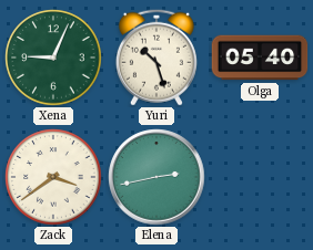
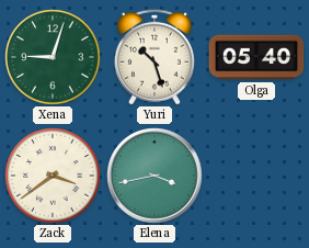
Xena: 9:04 -> 9:03 (53, 57)
Elena: 2:43 -> 3:43 (154, 176)
